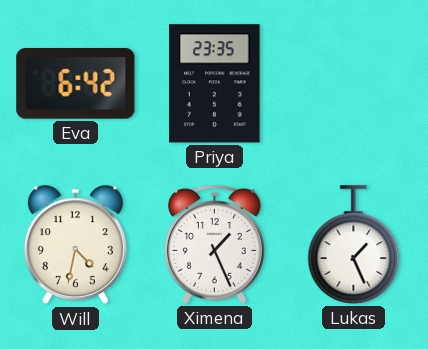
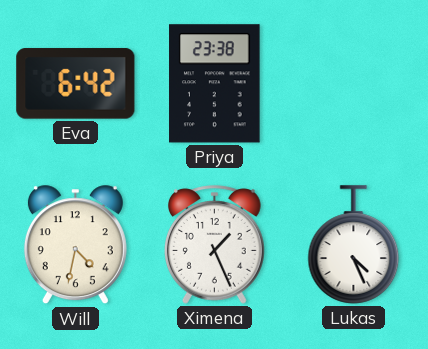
Priya: 23:35 -> 23:38 (215, 84)
Lukas: 1:26 -> 4:26 (354, 245)
